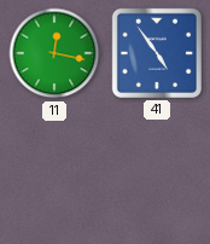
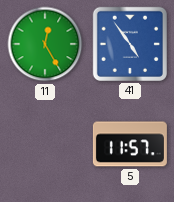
11: 12:17 -> 12:25 (45, 44)
5: none -> 11:57 (130, 144)
